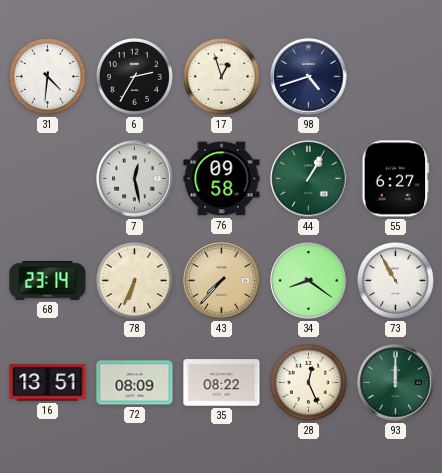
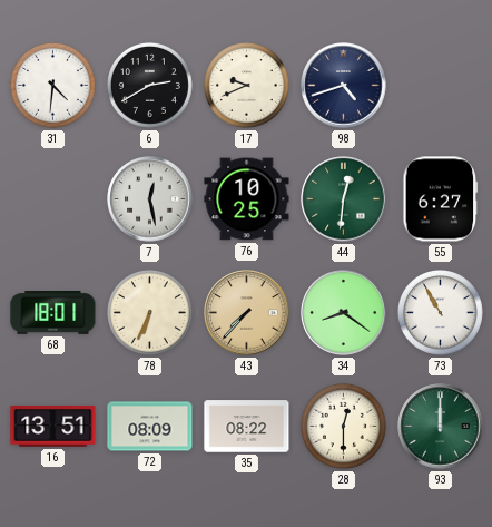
6: 2:35 -> 2:40 (149, 85)
17: 12:57 -> 9:41 (246, 85)
76: 09:58 -> 10:25 (247, 199)
44: 1:05 -> 12:31 (344, 199)
68: 23:14 -> 18:01 (53, 313)
28: 12:26 -> 12:30 (343, 426)
